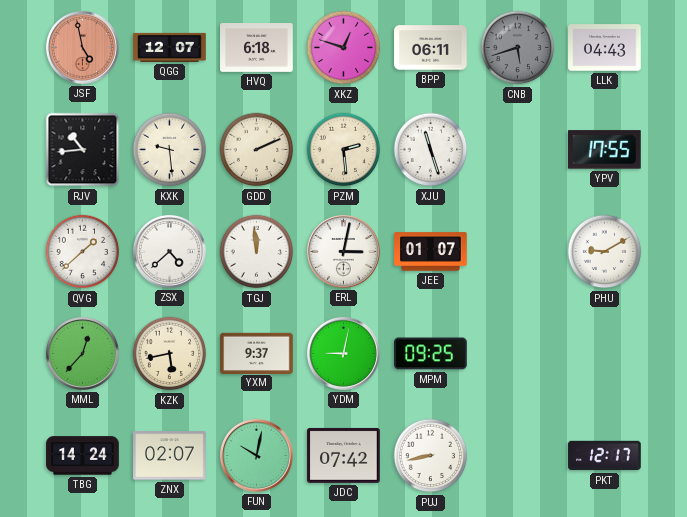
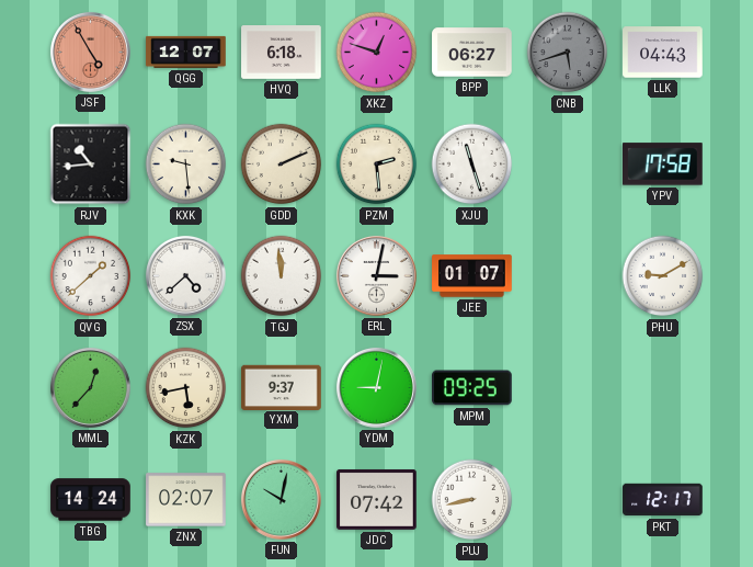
JSF: 4:58 -> 4:55 (90, 52)
BPP: 06:11 -> 06:27 (472, 53)
YPV: 17:55 -> 17:58 (663, 165)
